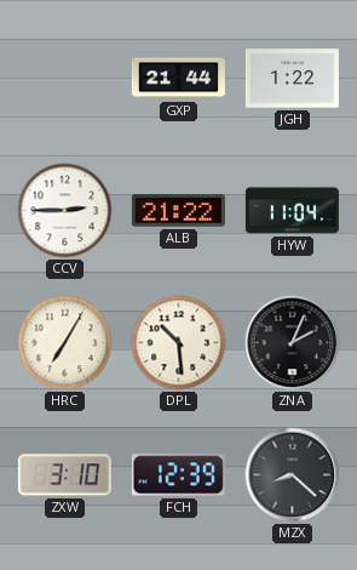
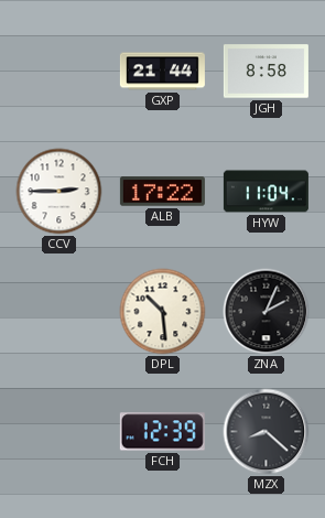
JGH: 1:22 -> 8:58 (266, 72)
ALB: 21:22 -> 17:22 (162, 192)
HRC: 7:05 -> none (65, 343)
ZXW: 3:10 -> none (64, 475)
